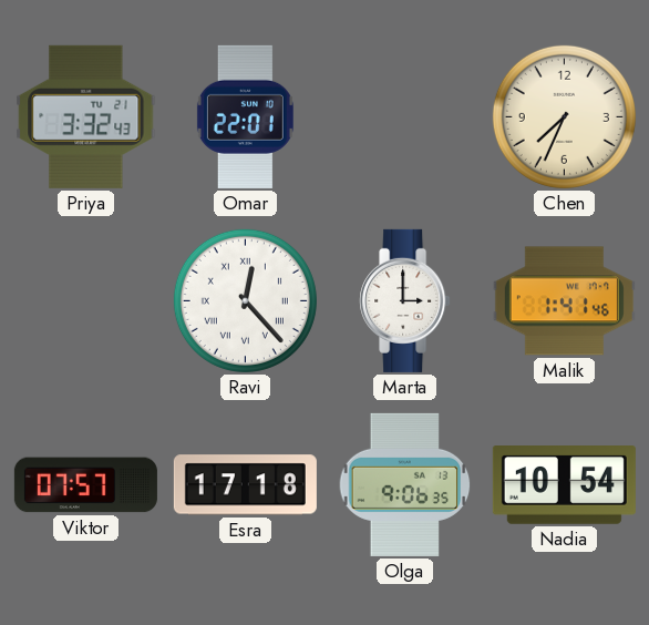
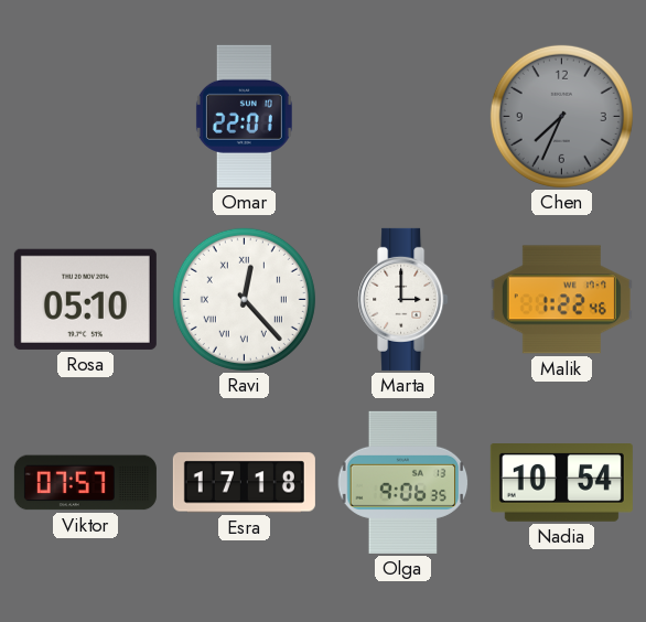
Priya: 3:32 -> none (86, 116)
Chen dial: cream -> grey (561, 116)
Rosa: none -> 05:10 (85, 299)
Malik: 1:41 -> 1:22 (561, 300)
